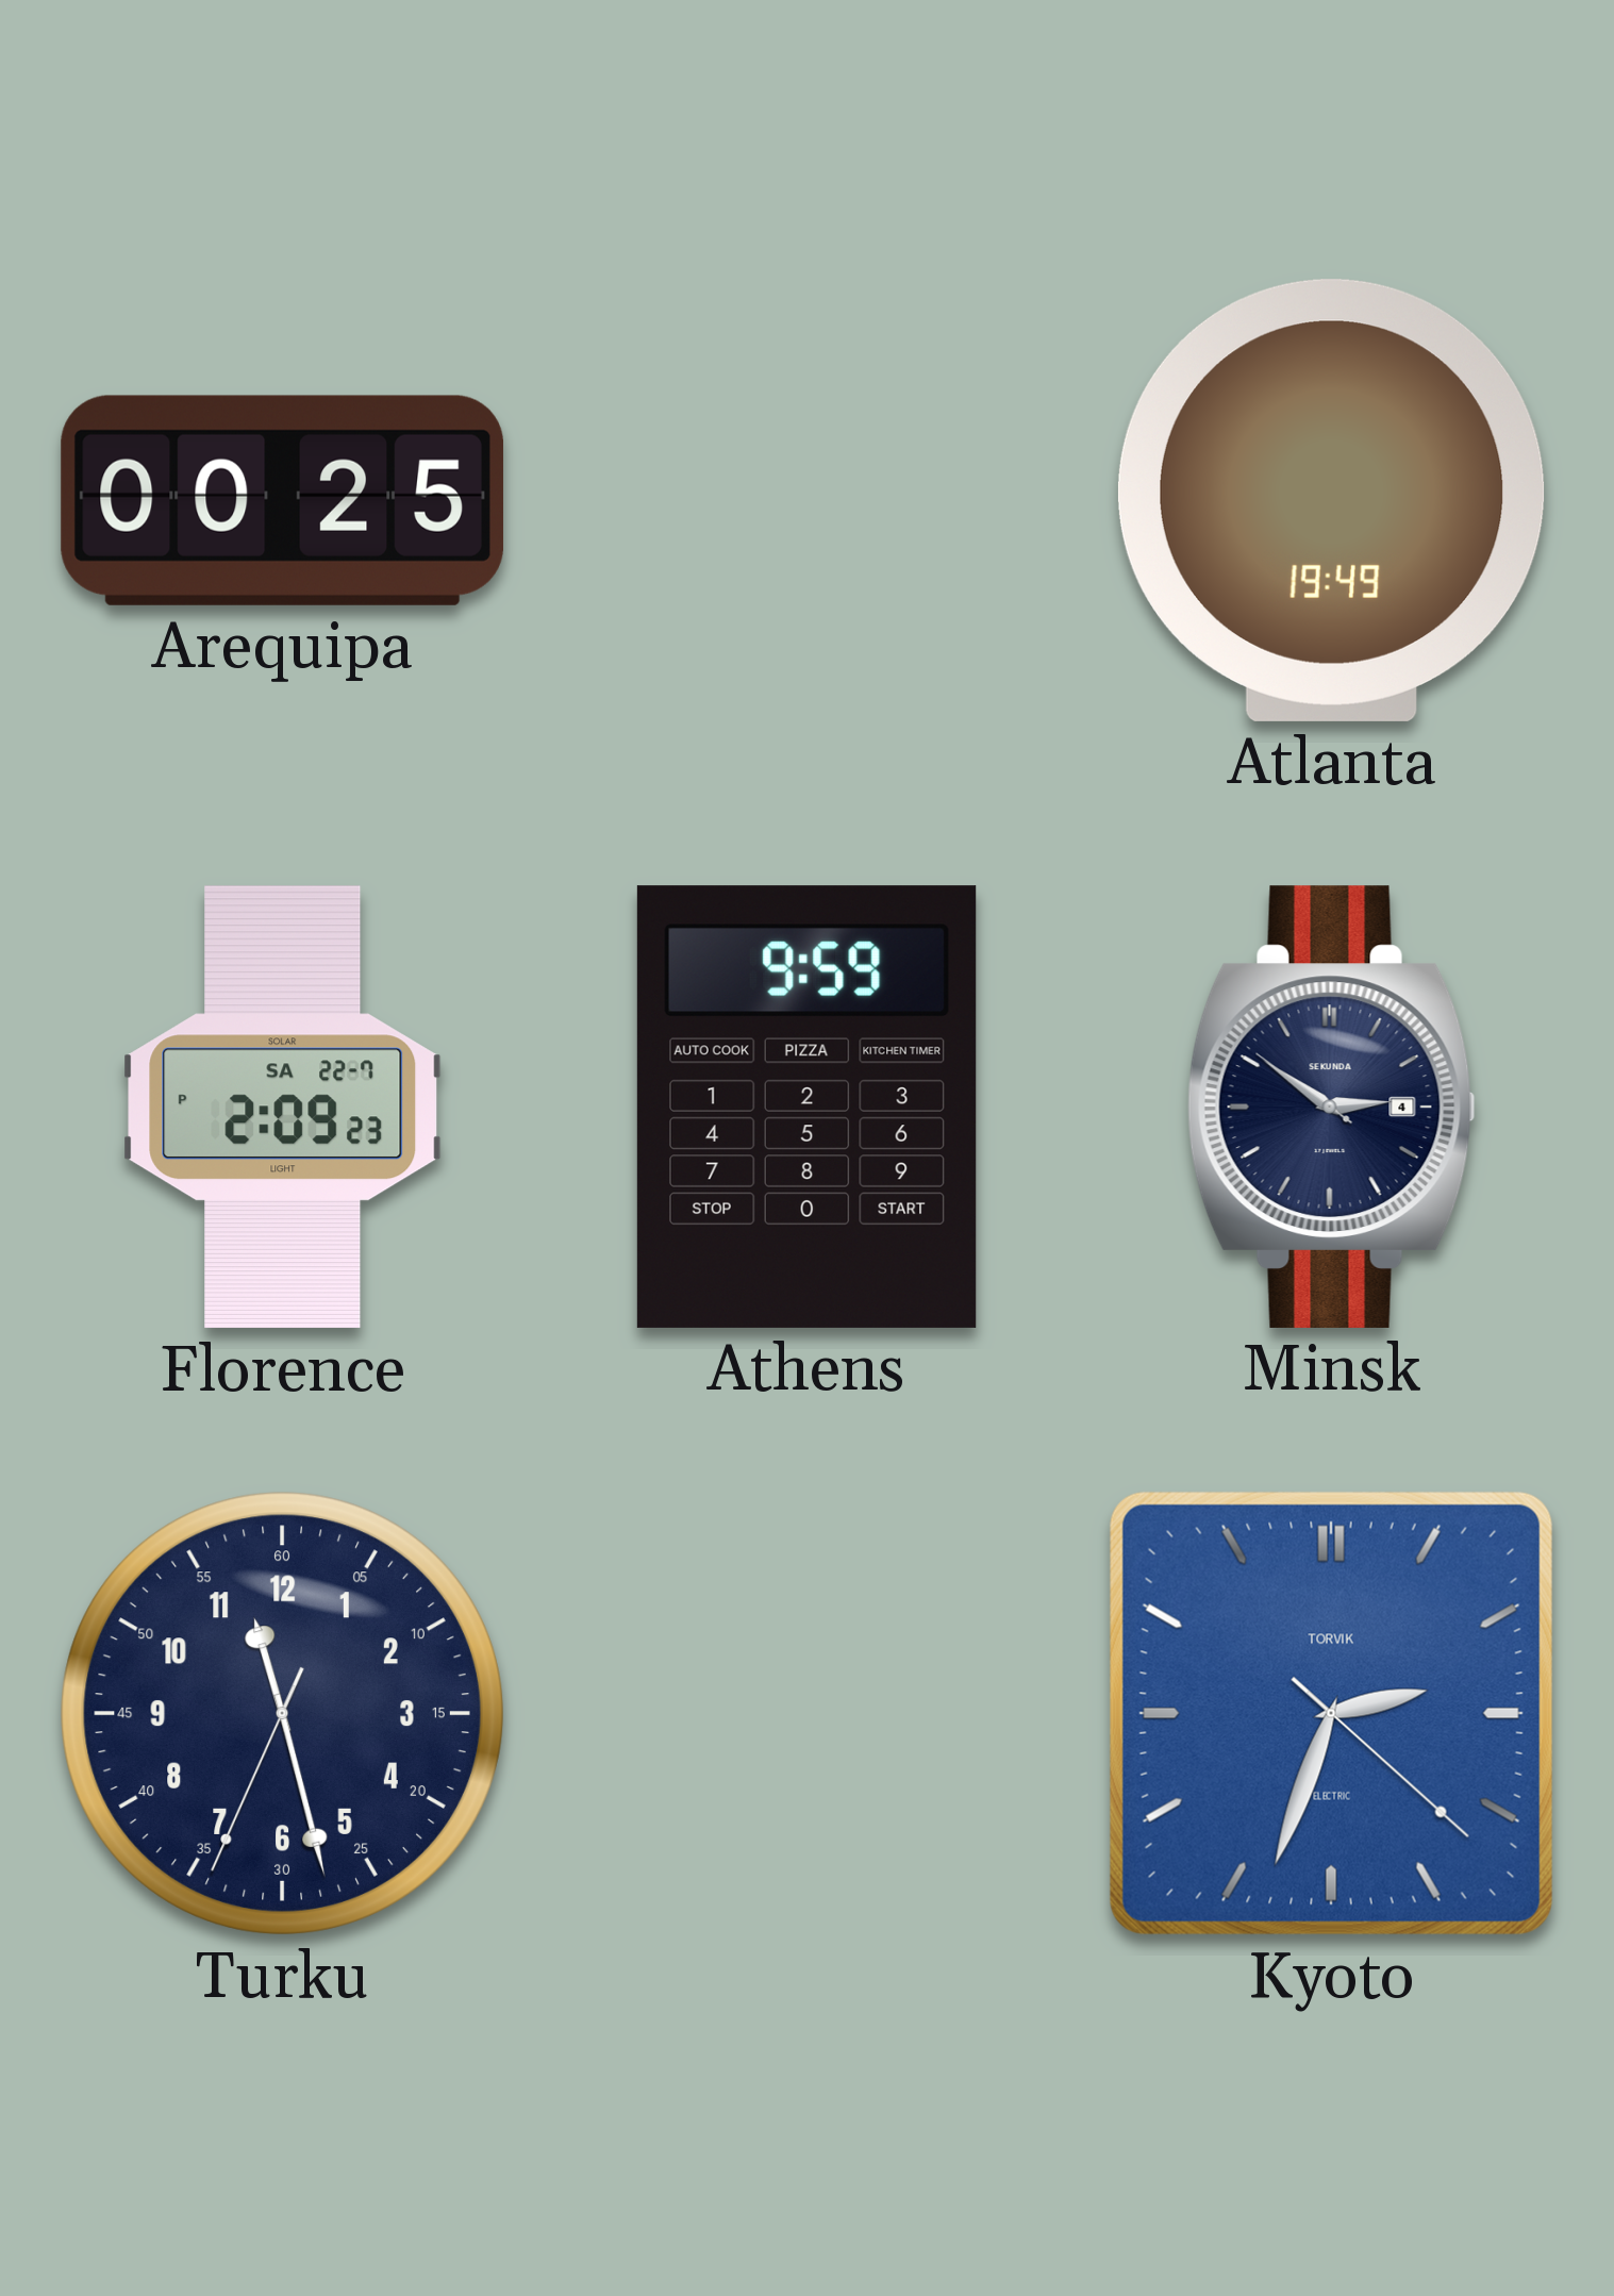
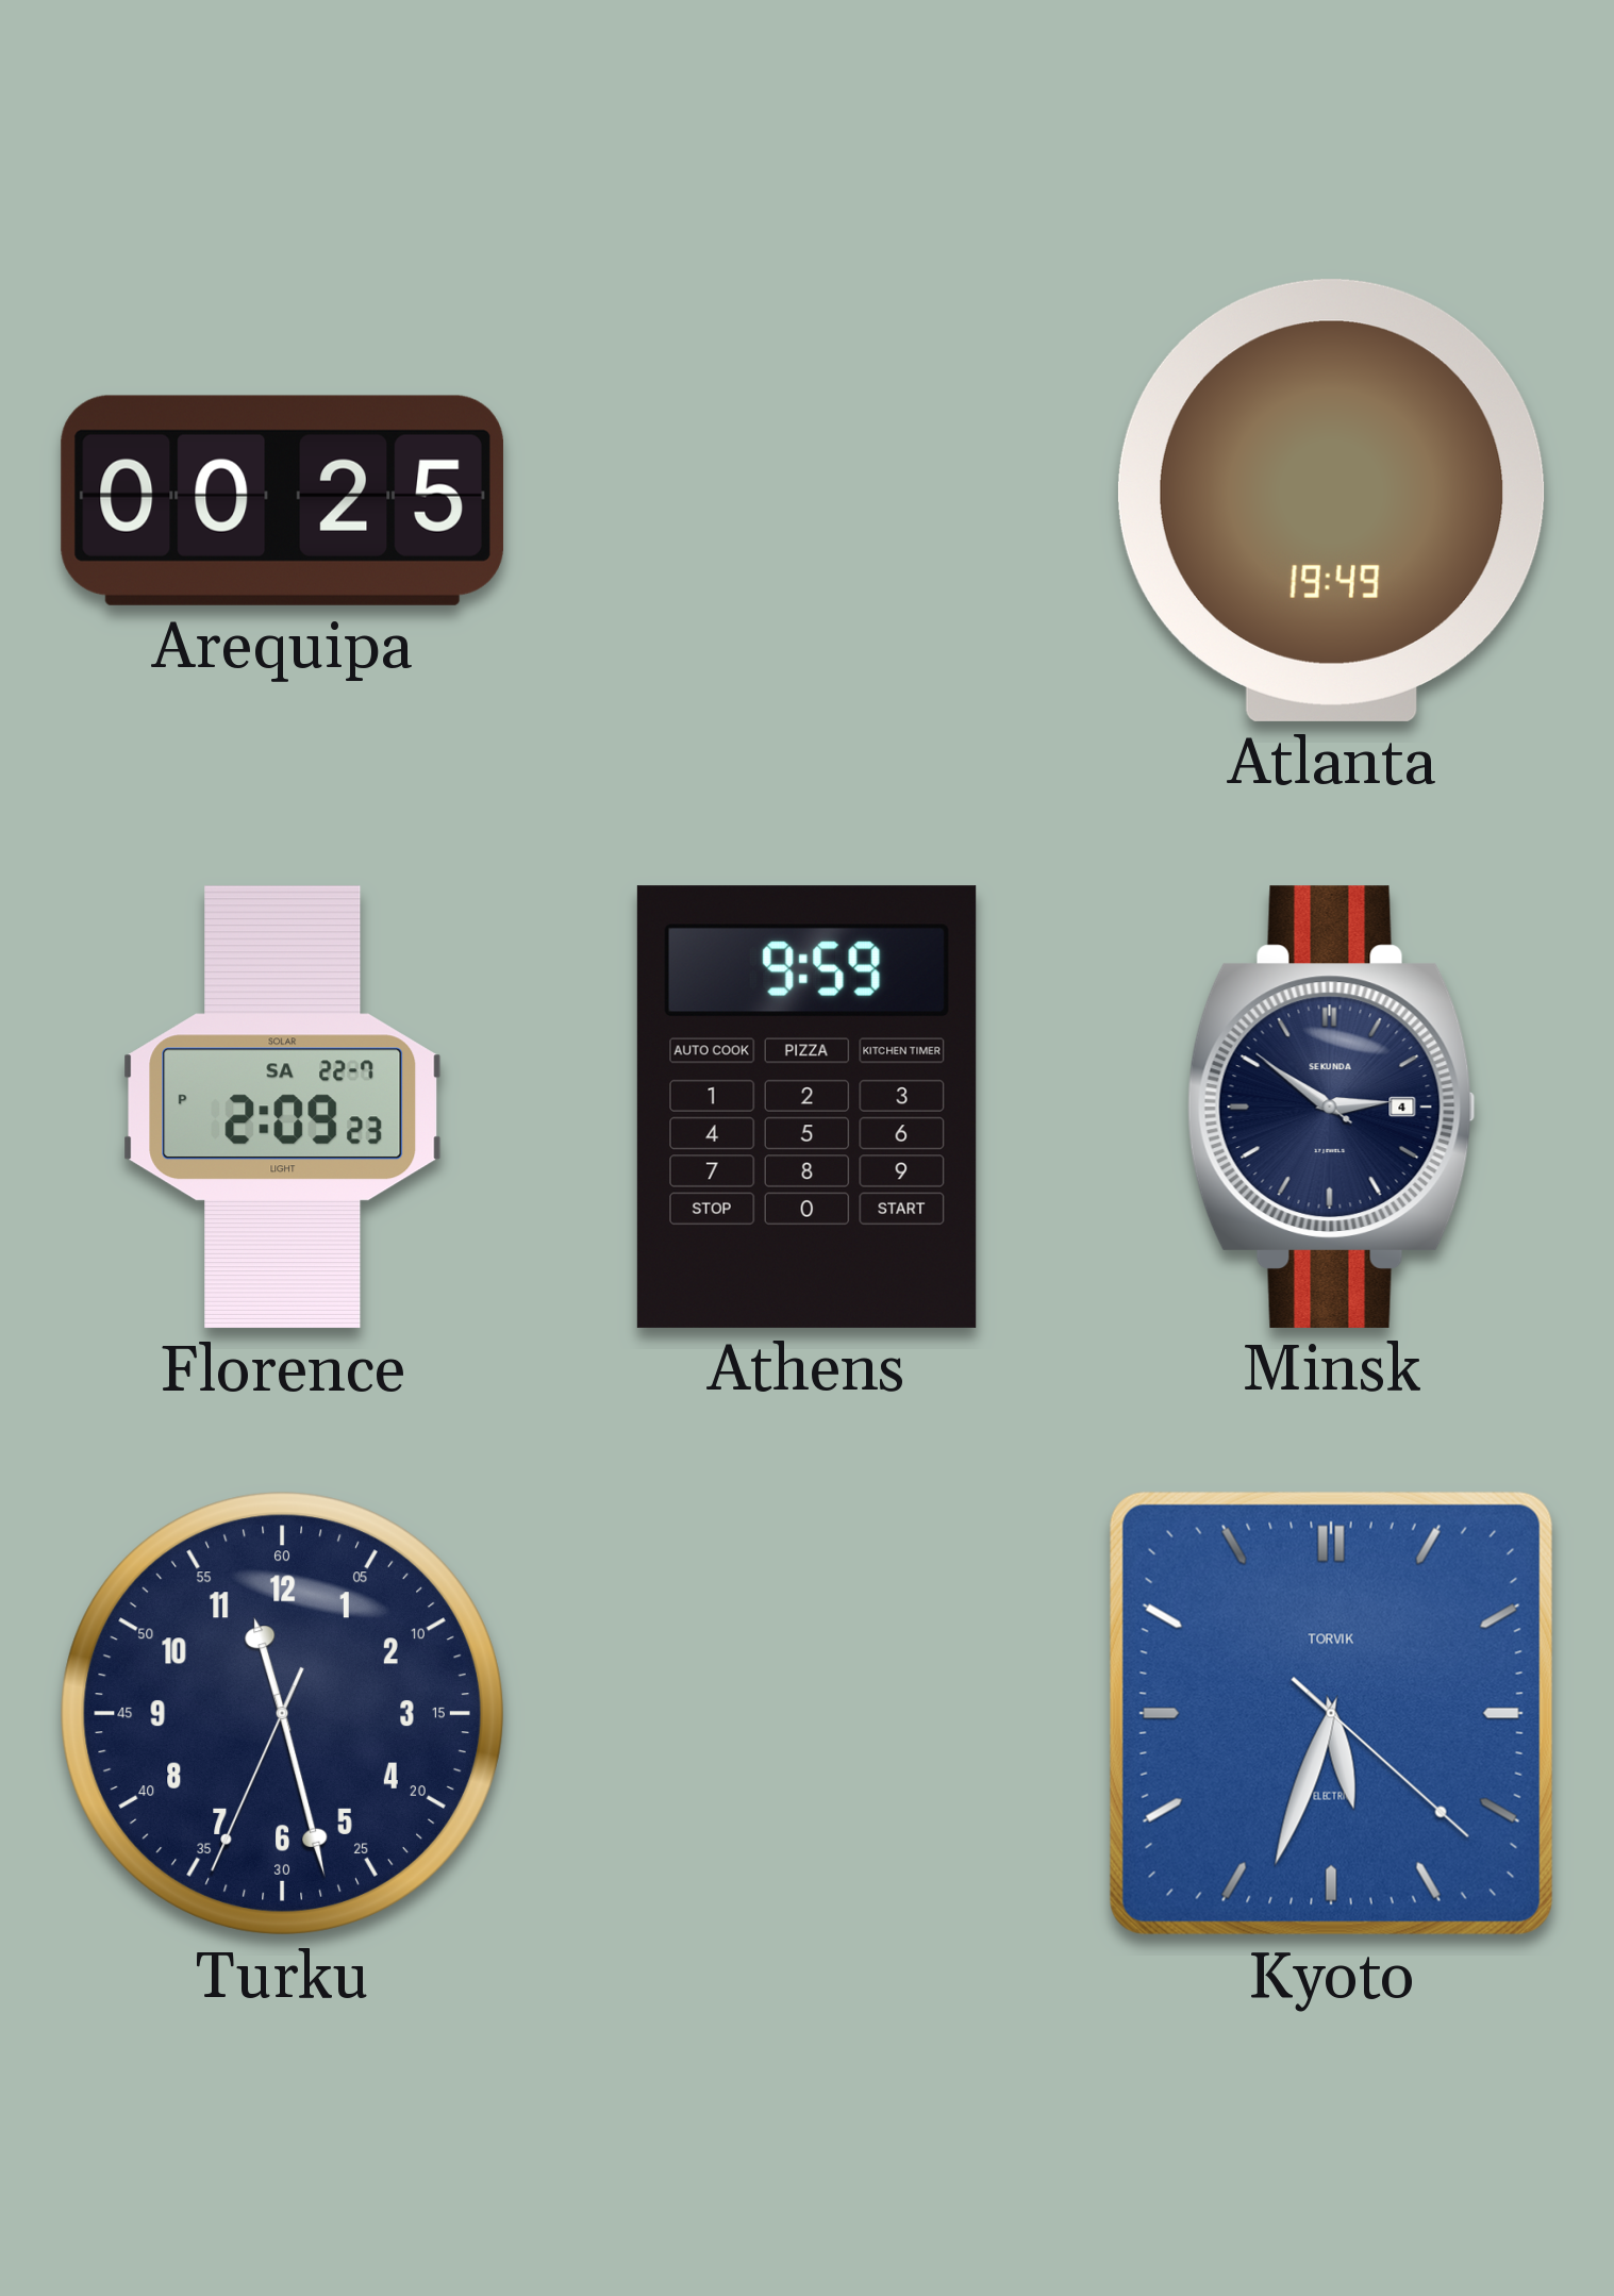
Kyoto: 2:33 -> 5:33 (1331, 1713)
